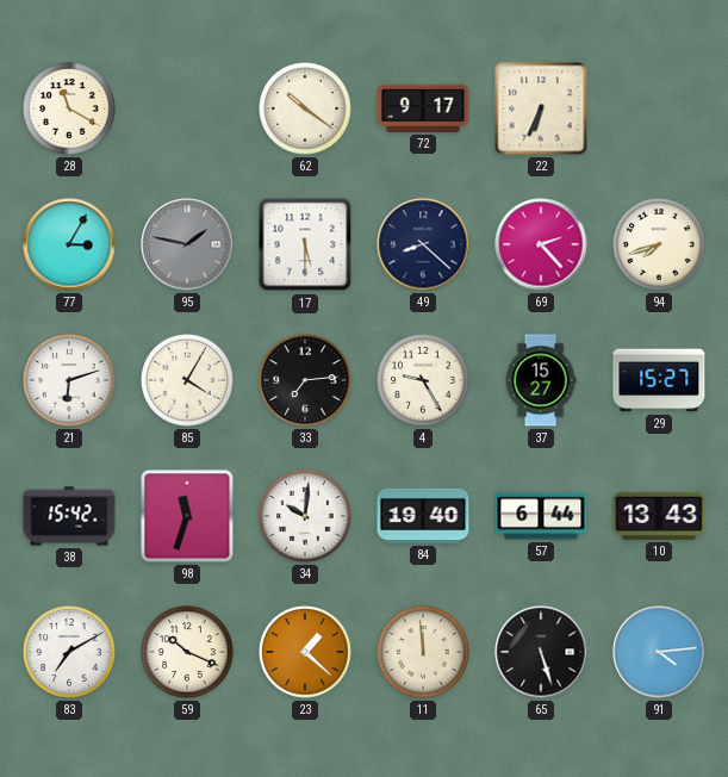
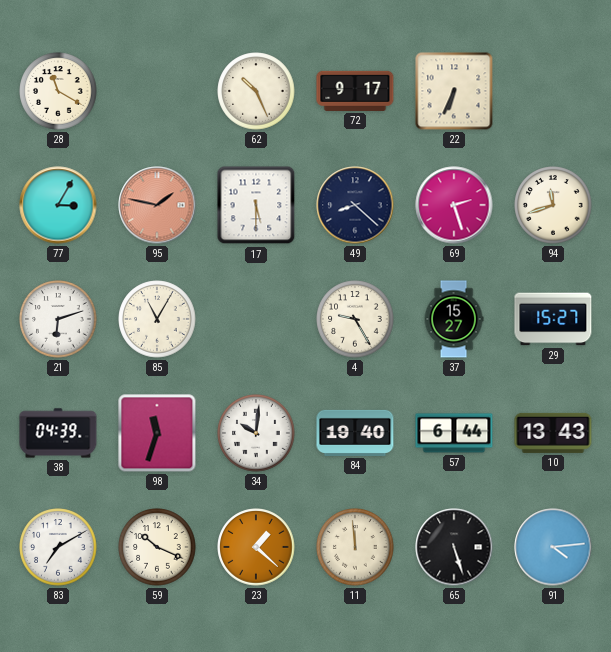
62: 10:21 -> 10:26 (256, 91)
95 dial: grey -> salmon (157, 205)
69: 2:23 -> 2:27 (454, 205)
94: 7:42 -> 11:42 (553, 205)
85: 4:05 -> 11:05 (157, 319)
33: 7:14 -> none (305, 380)
38: 15:42 -> 04:39 (58, 433)
